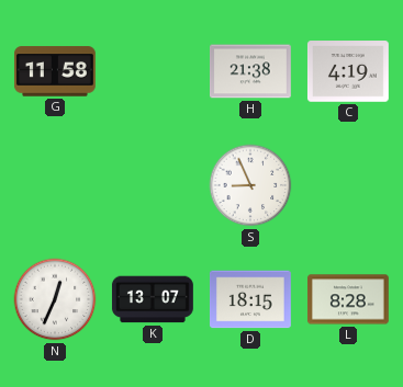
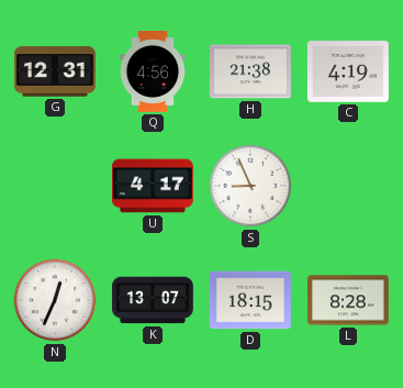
G: 11:58 -> 12:31 (55, 71)
Q: none -> 4:56 (153, 73)
U: none -> 4:17 (153, 186)
